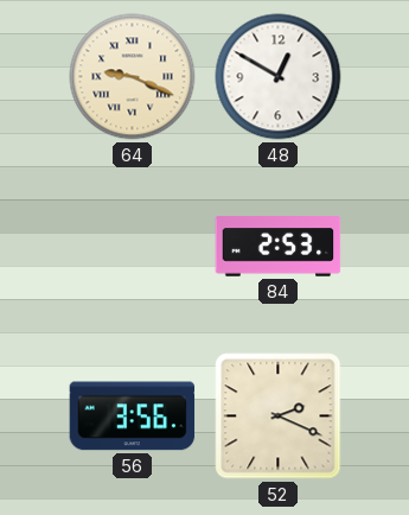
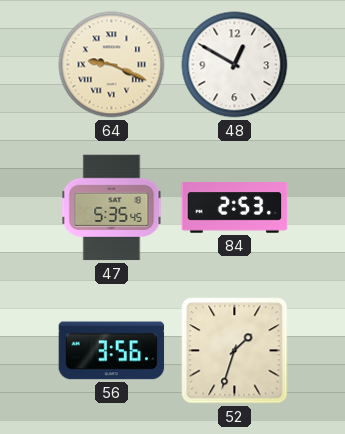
47: none -> 5:35 (112, 208)
52: 2:19 -> 1:33 (235, 351)
